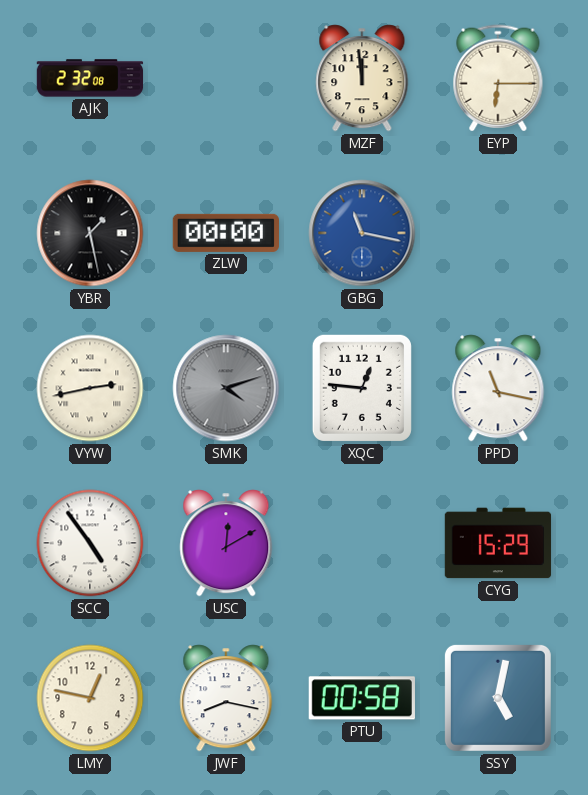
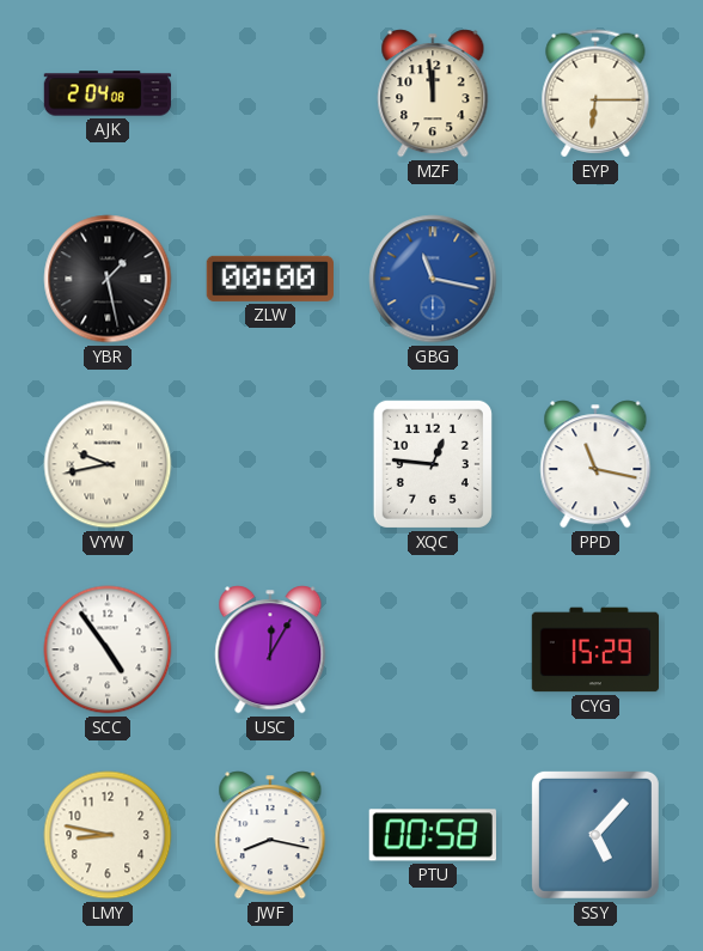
AJK: 2:32 -> 2:04 (108, 93)
VYW: 2:43 -> 9:43 (108, 464)
SMK: 4:12 -> none (226, 388)
USC: 12:10 -> 12:05 (270, 650)
LMY: 12:47 -> 8:47 (108, 835)
SSY: 5:02 -> 5:07 (595, 835)
